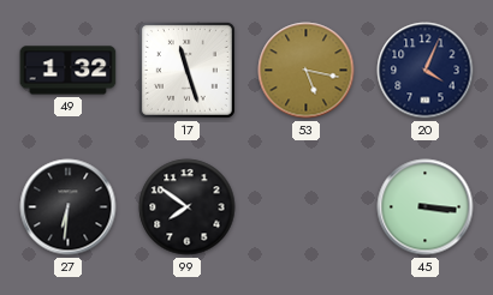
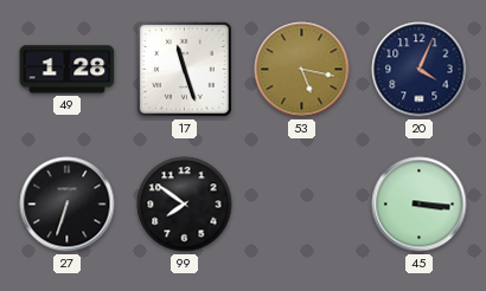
49: 1:32 -> 1:28 (68, 70)
27: 6:31 -> 6:33 (68, 205)
